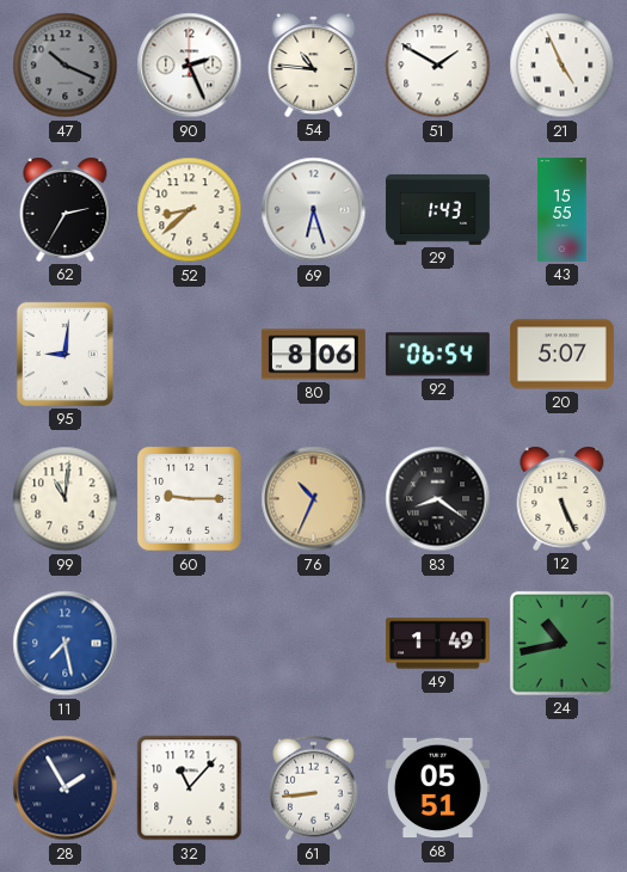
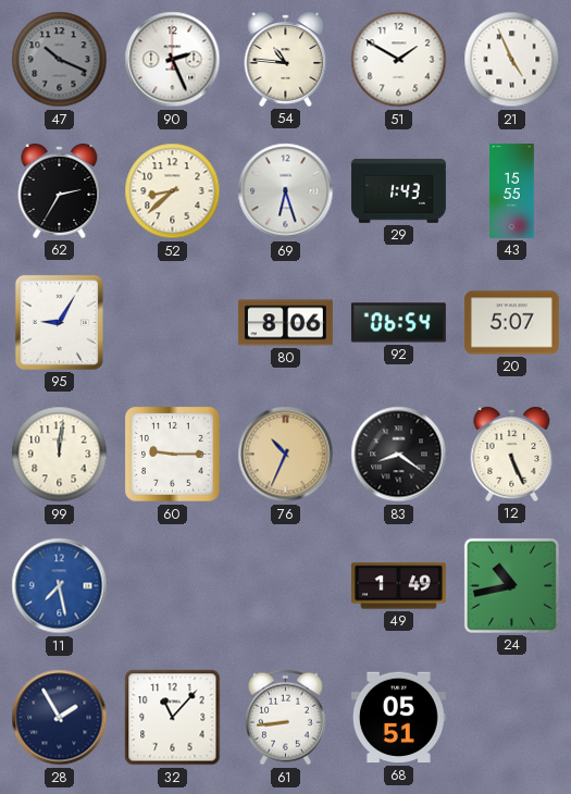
95: 9:01 -> 9:05 (59, 322)
99: 11:01 -> 12:01 (60, 455)
